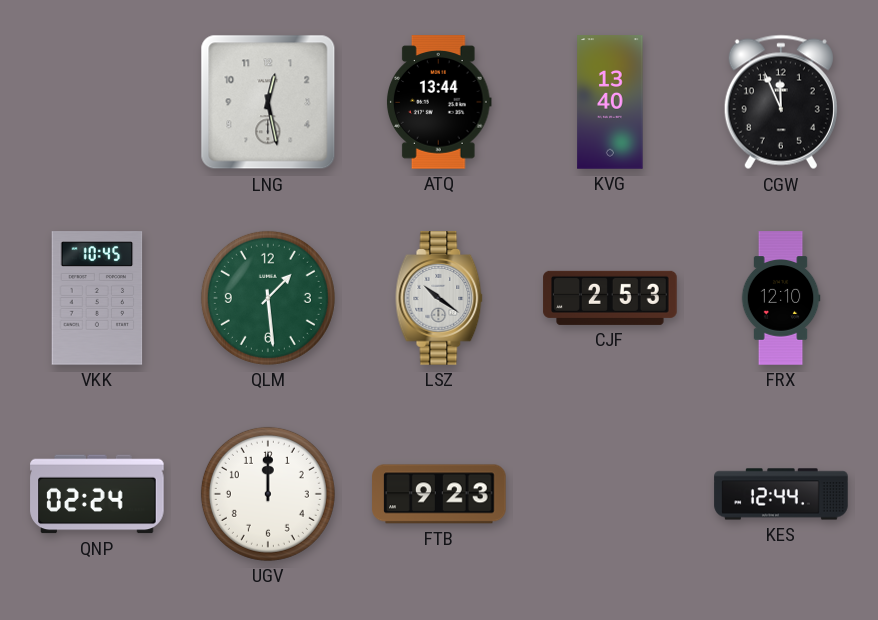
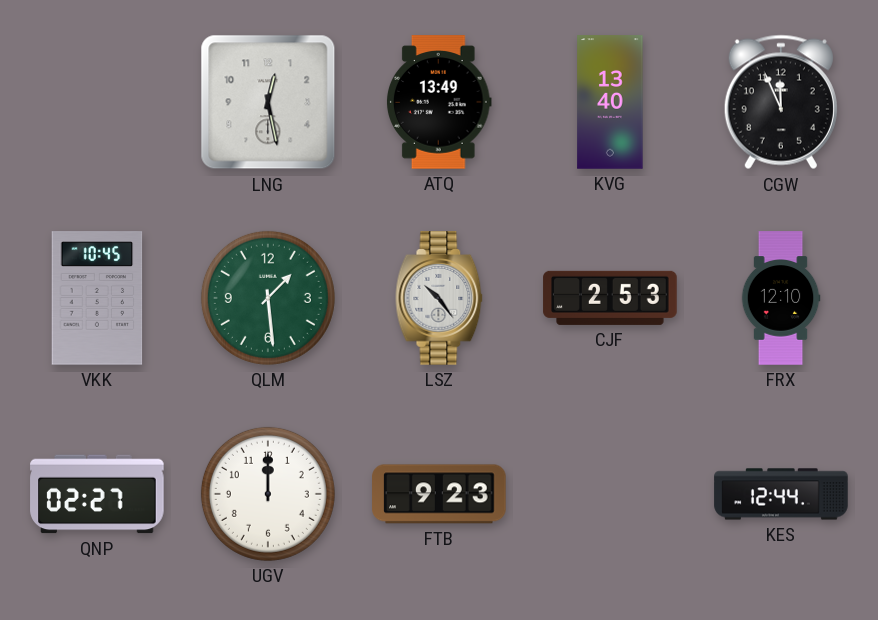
ATQ: 13:44 -> 13:49 (440, 102)
LSZ: 10:21 -> 10:24 (439, 298)
QNP: 02:24 -> 02:27 (97, 494)
